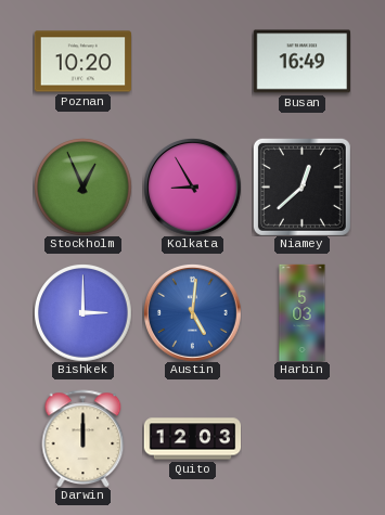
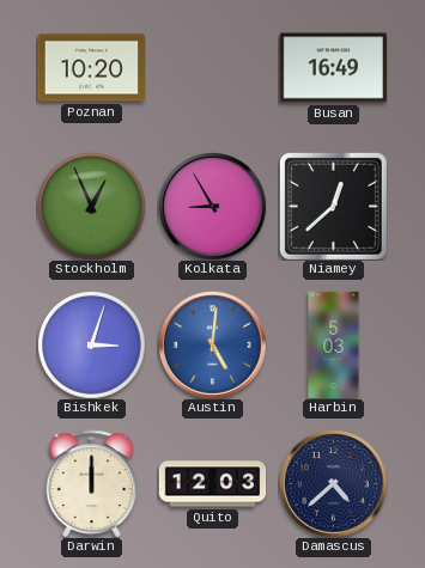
Bishkek: 3:00 -> 3:03 (91, 344)
Damascus: none -> 4:38 (334, 484)
